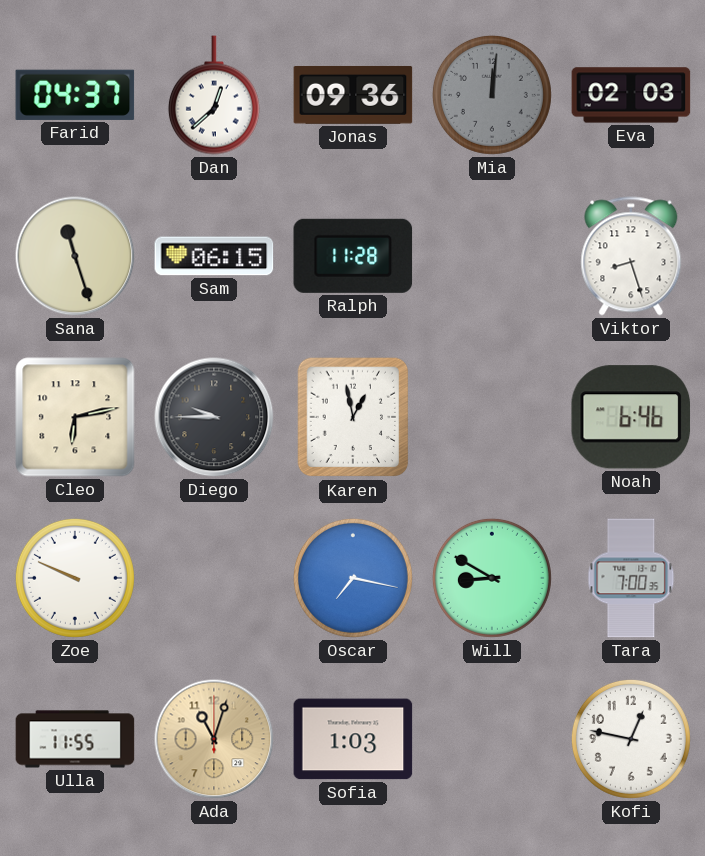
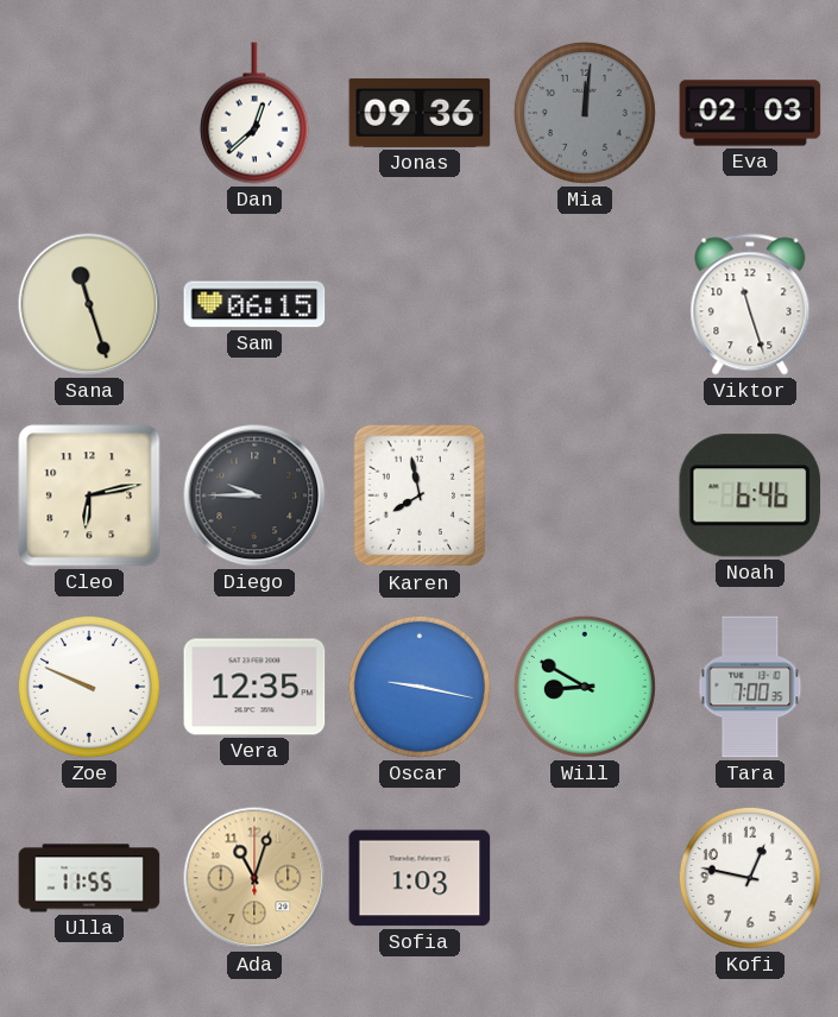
Farid: 04:37 -> none (75, 95)
Ralph: 11:28 -> none (353, 256)
Viktor: 8:27 -> 11:27 (750, 304)
Karen: 12:58 -> 7:58 (420, 495)
Vera: none -> 12:35 (254, 687)
Oscar: 7:17 -> 9:17 (420, 687)
